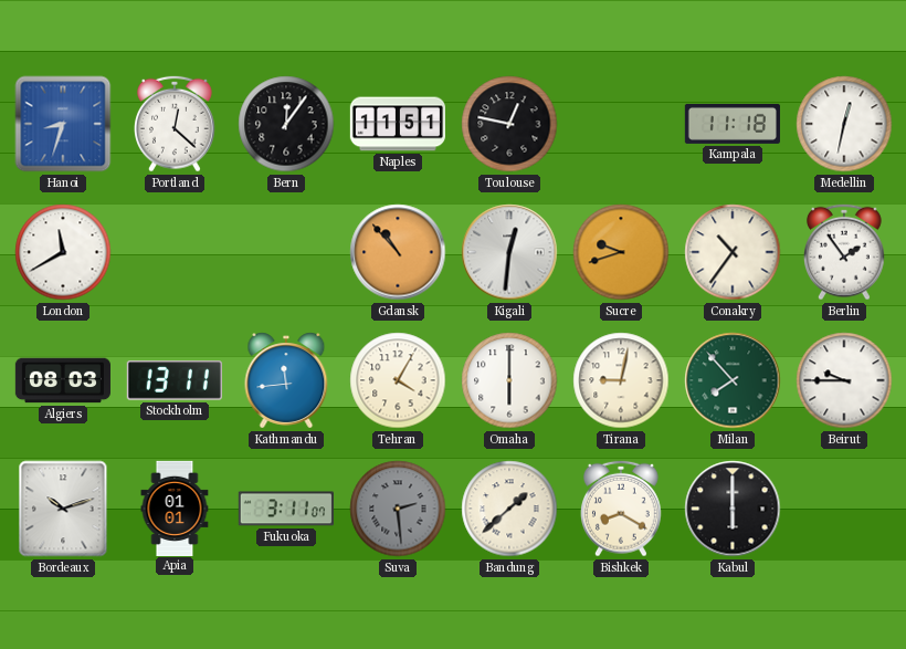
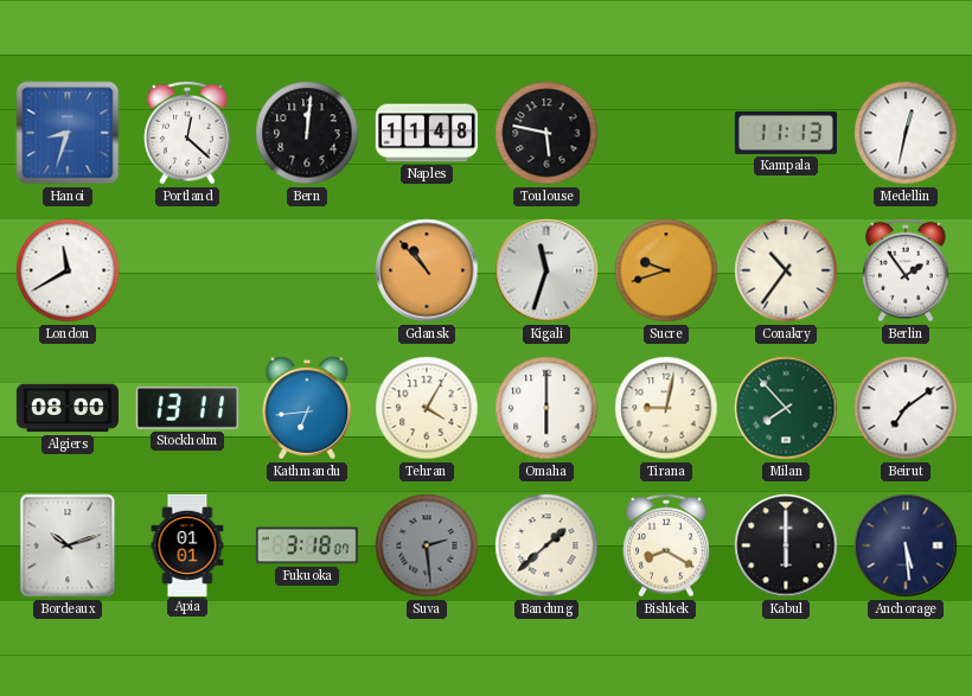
Bern: 12:06 -> 12:01 (307, 133)
Naples: 11:51 -> 11:48 (426, 133)
Toulouse: 12:47 -> 5:47 (546, 133)
Kampala: 11:18 -> 11:13 (786, 133)
Kigali: 12:31 -> 11:33 (546, 270)
Algiers: 08:03 -> 08:00 (66, 408)
Kathmandu: 11:44 -> 6:44 (307, 408)
Beirut: 9:45 -> 7:09 (906, 408)
Fukuoka: 3:11 -> 3:18 (307, 545)
Anchorage: none -> 5:29 (906, 545)
